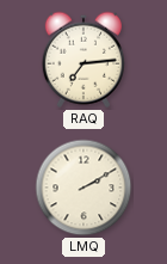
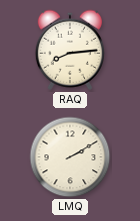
RAQ: 7:14 -> 8:14 (69, 50)
